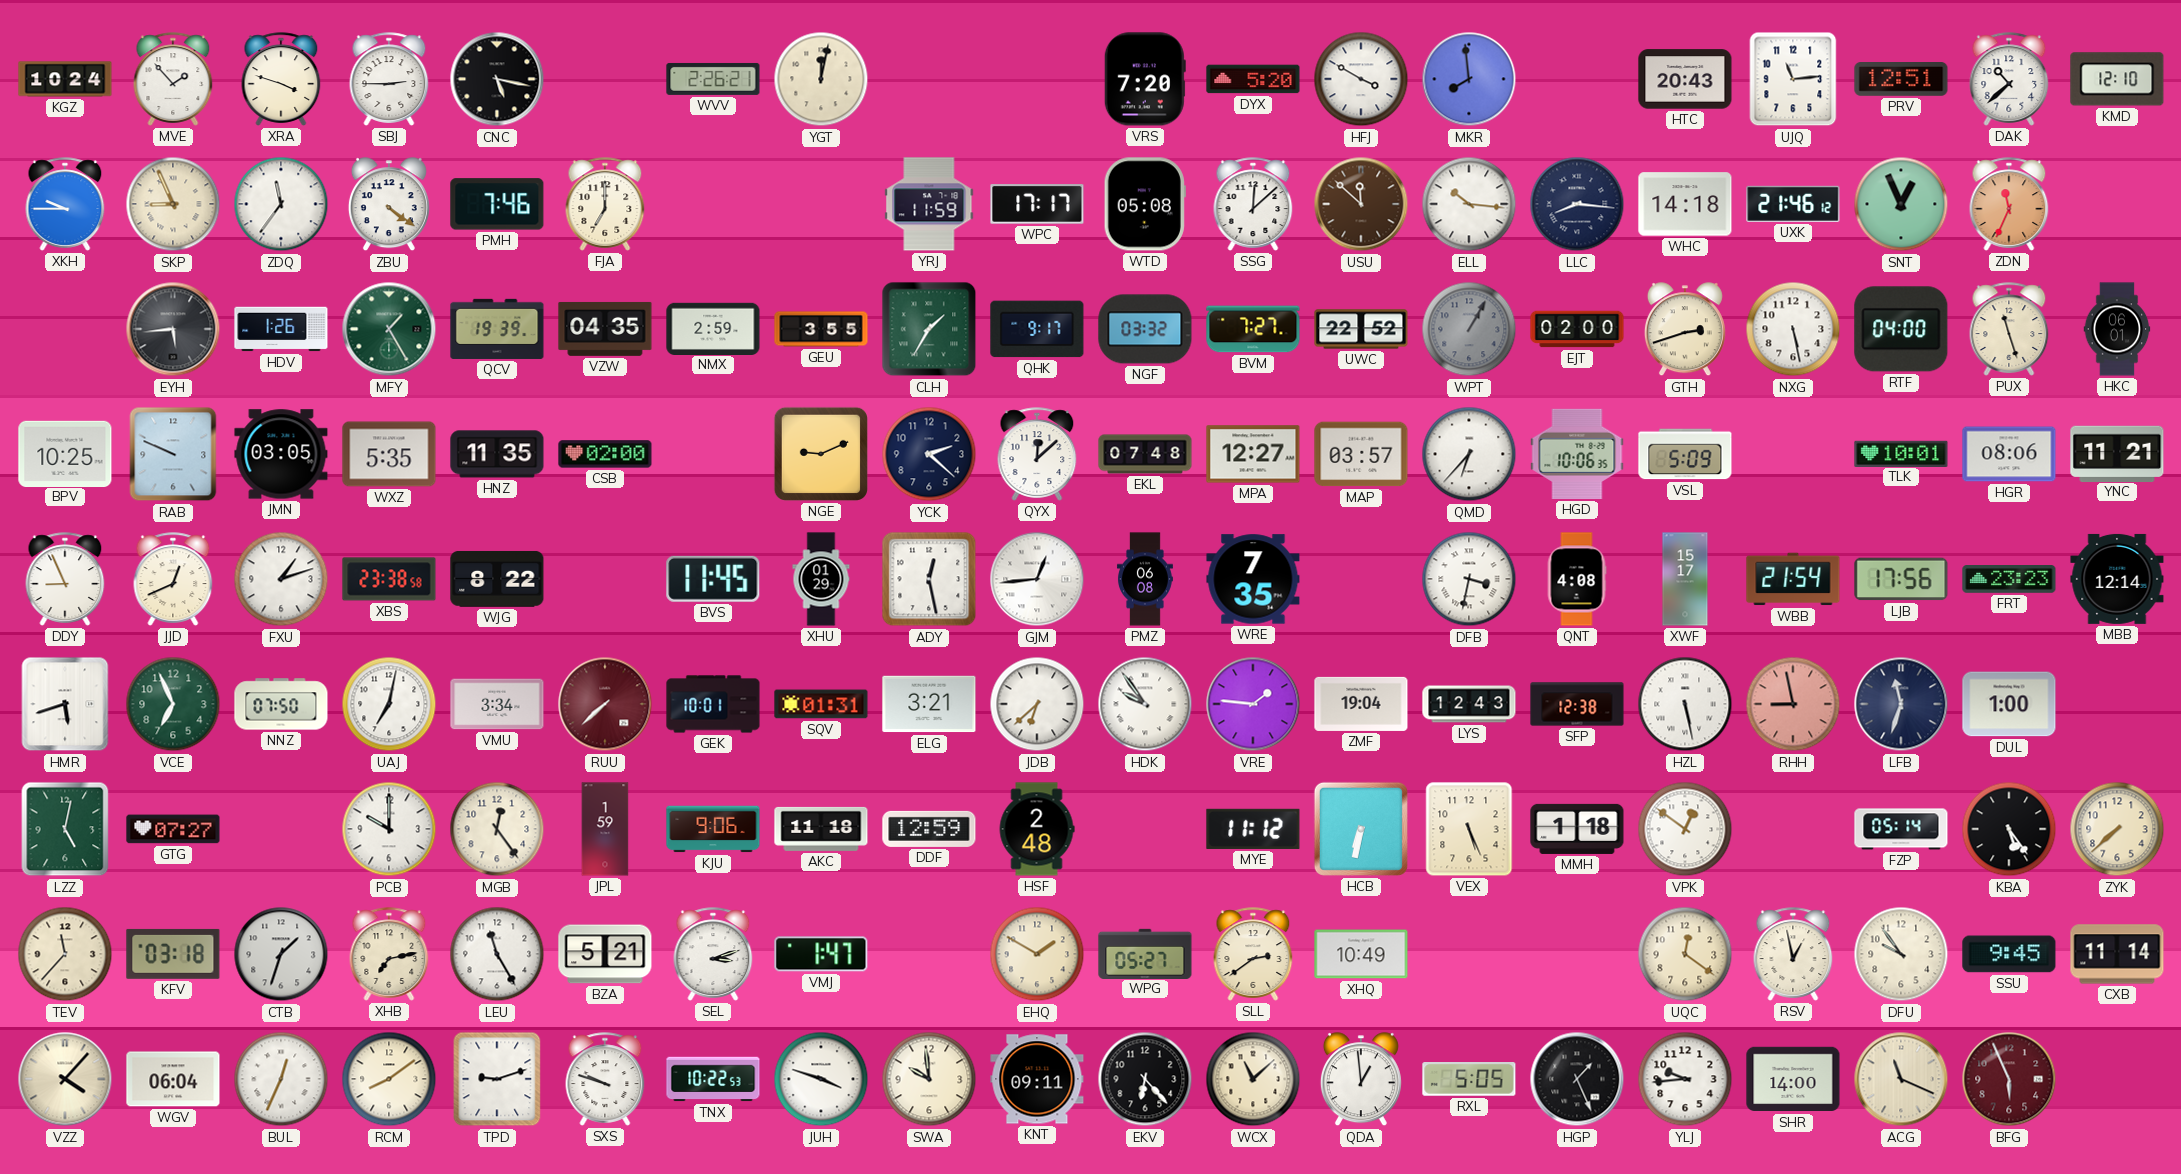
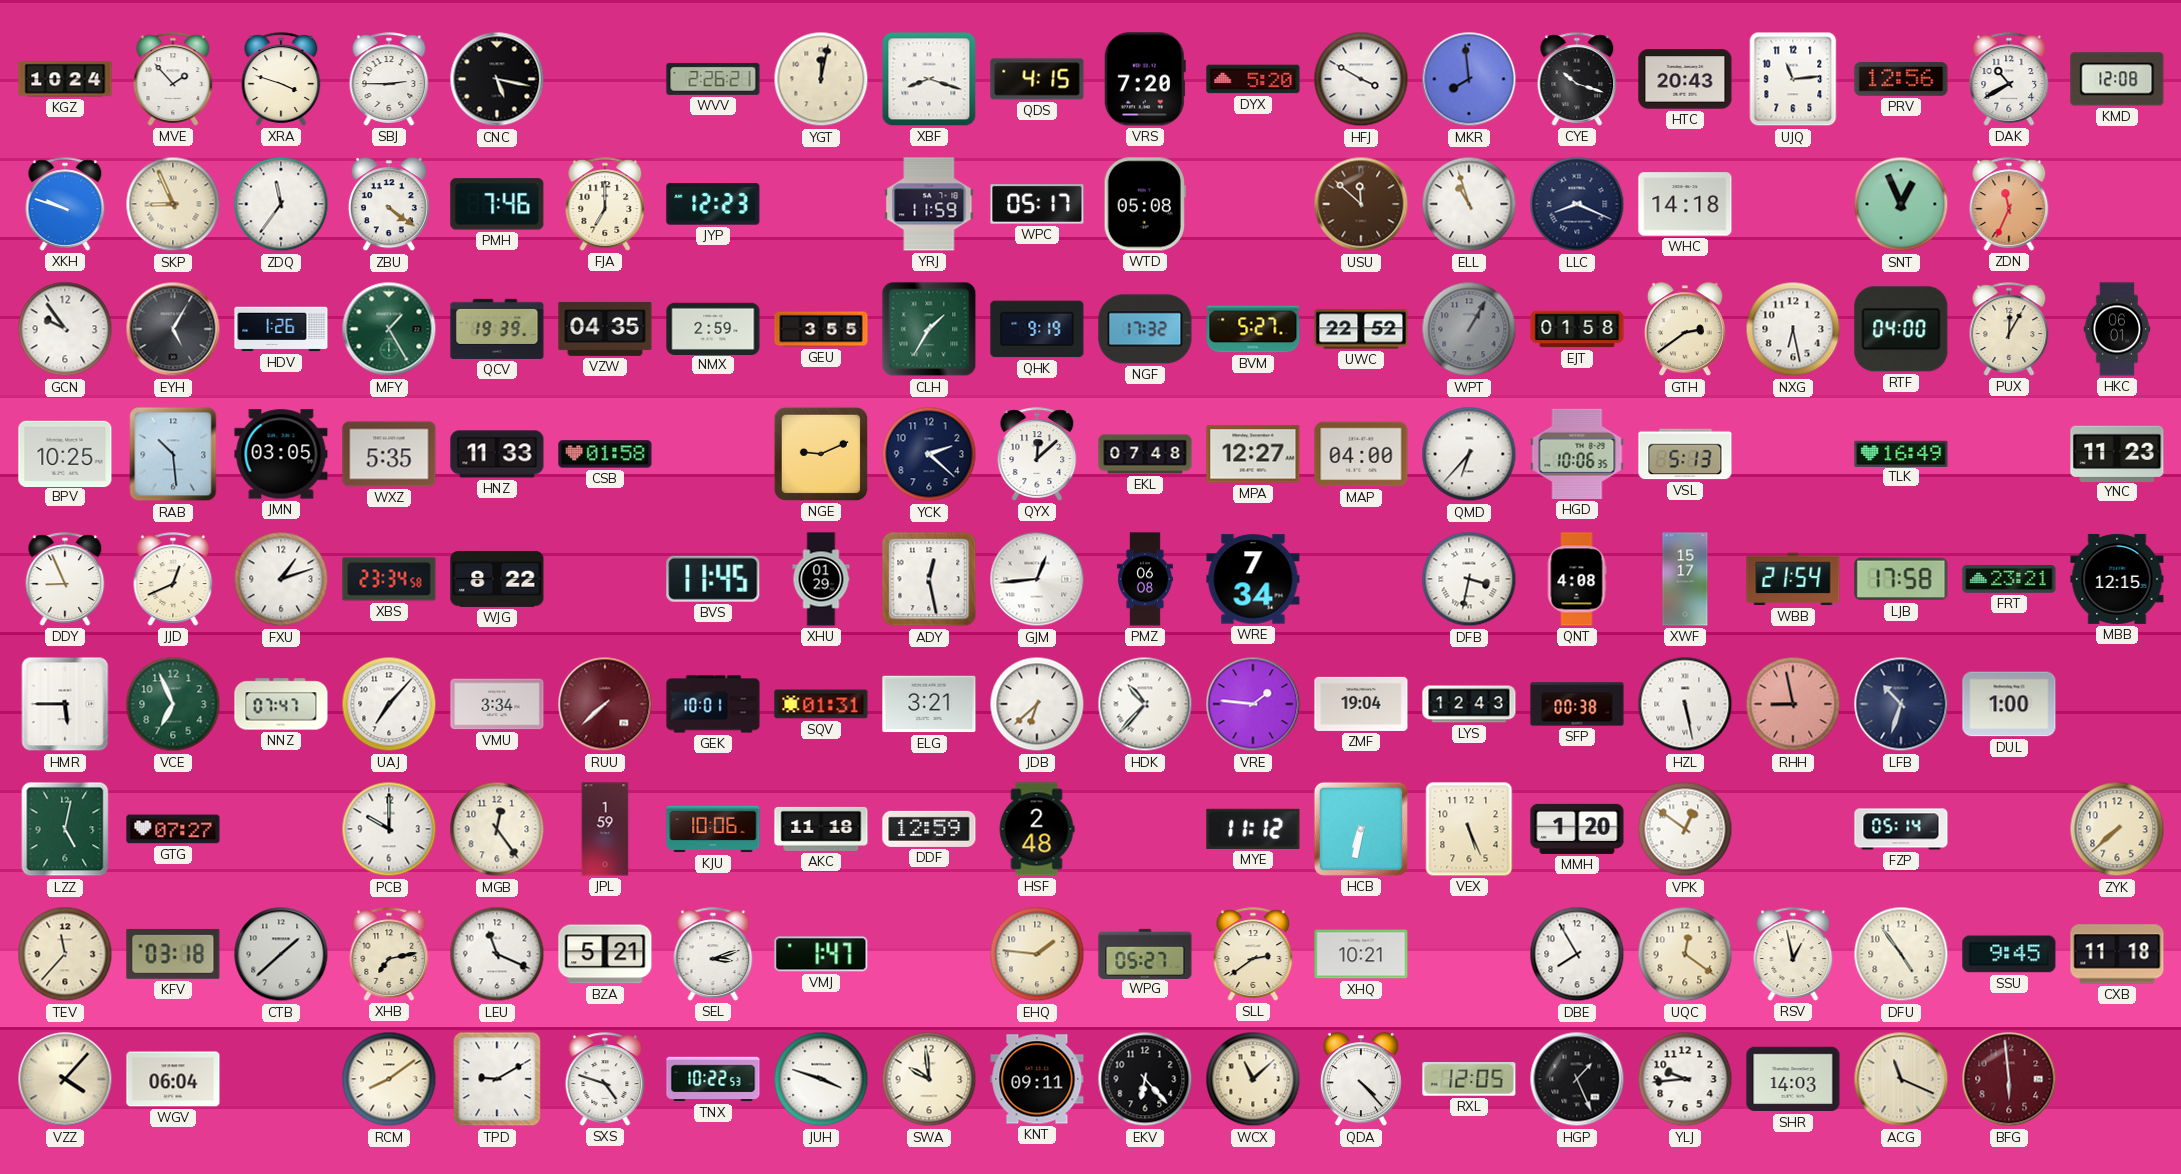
XBF: none -> 8:18 (929, 79)
QDS: none -> 4:15 (1037, 79)
CYE: none -> 10:18 (1577, 79)
PRV: 12:51 -> 12:56 (1901, 80)
DAK: 10:38 -> 10:40 (2009, 79)
KMD: 12:10 -> 12:08 (2117, 79)
XKH: 9:45 -> 9:48 (65, 204)
JYP: none -> 12:23 (713, 204)
WPC: 17:17 -> 05:17 (1037, 204)
SSG: 12:08 -> none (1253, 204)
ELL: 10:16 -> 10:57 (1469, 204)
LLC: 8:16 -> 8:19 (1577, 204)
UXK: 21:46 -> none (1793, 204)
GCN: none -> 9:54 (65, 329)
EYH: 5:44 -> 5:05 (173, 329)
QHK: 9:17 -> 9:19 (1037, 329)
NGF: 03:32 -> 17:32 (1145, 329)
BVM: 7:27 -> 5:27 (1253, 329)
EJT: 02:00 -> 01:58 (1577, 329)
GTH: 2:42 -> 2:39 (1685, 330)
NXG: 5:28 -> 6:28 (1793, 329)
PUX: 11:27 -> 12:05 (2009, 329)
RAB: 9:49 -> 10:29 (173, 454)
HNZ: 11:35 -> 11:33 (497, 454)
CSB: 02:00 -> 01:58 (605, 454)
MAP: 03:57 -> 04:00 (1361, 454)
VSL: 5:09 -> 5:13 (1685, 454)
TLK: 10:01 -> 16:49 (1901, 453)
HGR: 08:06 -> none (2009, 454)
YNC: 11:21 -> 11:23 (2117, 453)
XBS: 23:38 -> 23:34 (389, 579)
WRE: 7:35 -> 7:34 (1253, 579)
LJB: 17:56 -> 17:58 (1901, 579)
FRT: 23:23 -> 23:21 (2009, 579)
MBB: 12:14 -> 12:15 (2117, 579)
HMR: 5:42 -> 5:45 (65, 704)
NNZ: 07:50 -> 07:47 (281, 704)
UAJ: 7:02 -> 7:07 (389, 704)
HDK: 9:54 -> 10:37 (1145, 704)
SFP: 12:38 -> 00:38 (1577, 704)
LFB: 11:33 -> 10:33 (1901, 704)
KJU: 9:06 -> 10:06 (713, 829)
MMH: 1:18 -> 1:20 (1577, 829)
KBA: 5:24 -> none (2009, 829)
CTB: 1:33 -> 1:38 (281, 954)
LEU: 11:25 -> 11:19 (497, 954)
EHQ: 1:50 -> 1:46 (1037, 954)
XHQ: 10:49 -> 10:21 (1361, 954)
DBE: none -> 7:55 (1577, 954)
DFU: 9:54 -> 4:54 (1901, 954)
CXB: 11:14 -> 11:18 (2117, 954)
BUL: 12:34 -> none (281, 1079)
TPD: 9:12 -> 9:10 (497, 1079)
SXS: 9:48 -> 4:48 (605, 1079)
QDA: 12:59 -> 4:23 (1361, 1080)
RXL: 5:05 -> 12:05 (1469, 1080)
SHR: 14:00 -> 14:03 (1793, 1079)
BFG: 5:56 -> 5:59 (2009, 1079)
